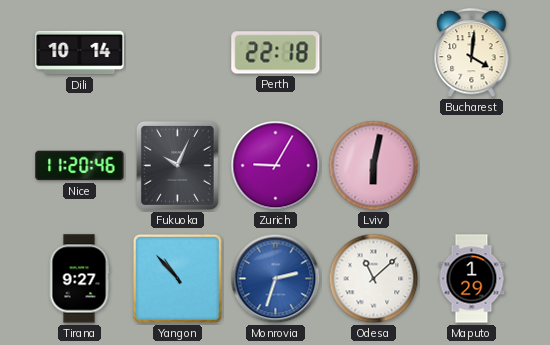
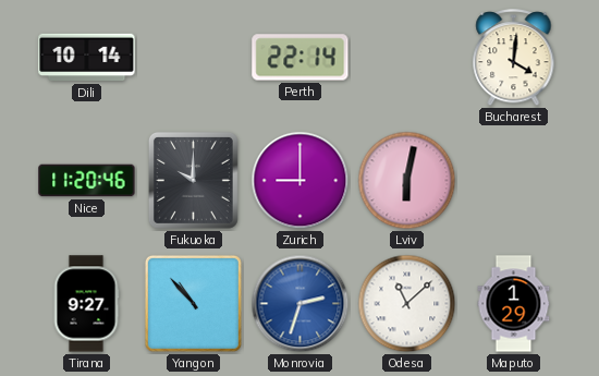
Perth: 22:18 -> 22:14 (301, 58)
Fukuoka: 10:04 -> 10:00 (193, 180)
Zurich: 9:05 -> 9:00 (301, 181)
